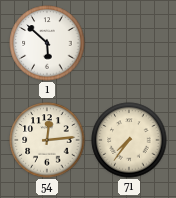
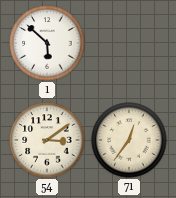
54: 12:14 -> 3:09 (47, 140)
71: 7:36 -> 12:36 (129, 140)
